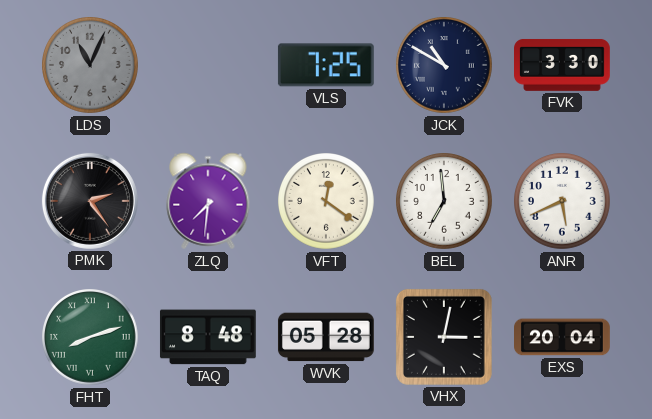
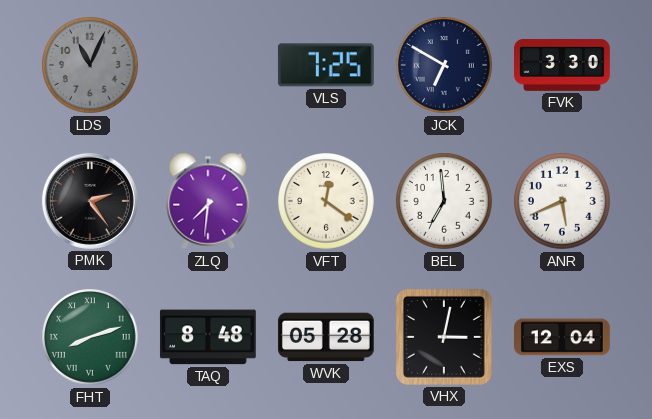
JCK: 10:50 -> 6:50 (445, 66)
EXS: 20:04 -> 12:04 (563, 337)
